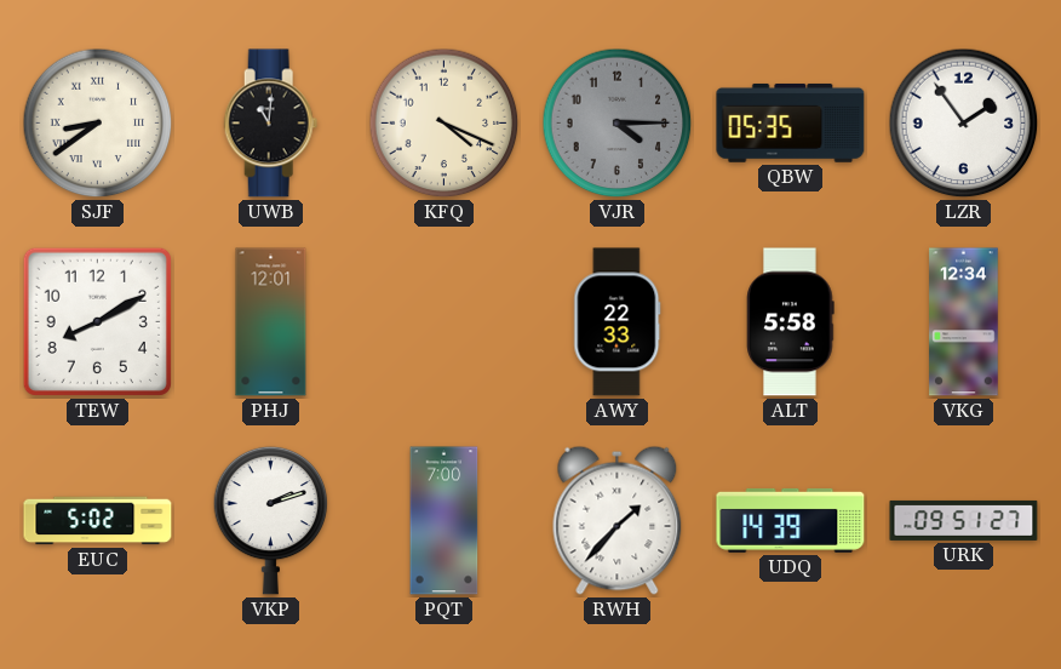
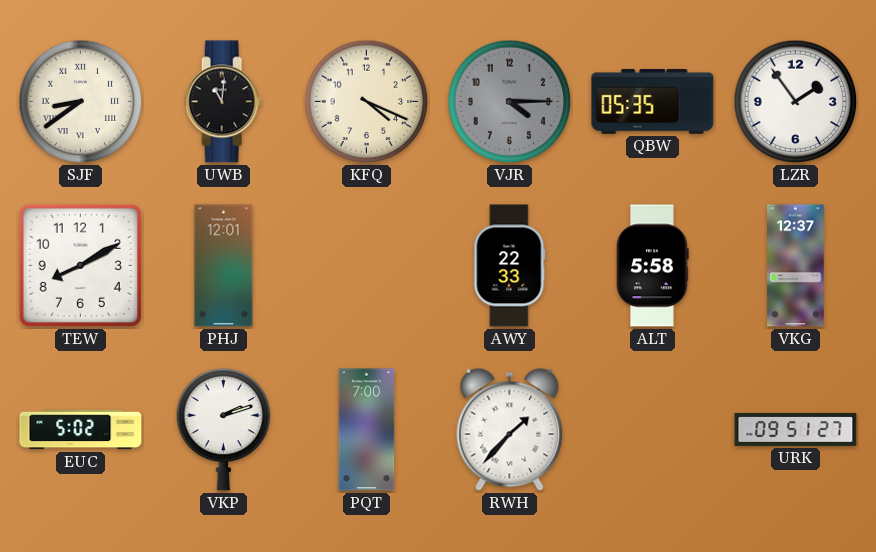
VKG: 12:34 -> 12:37 (796, 266)
UDQ: 14:39 -> none (791, 520)
